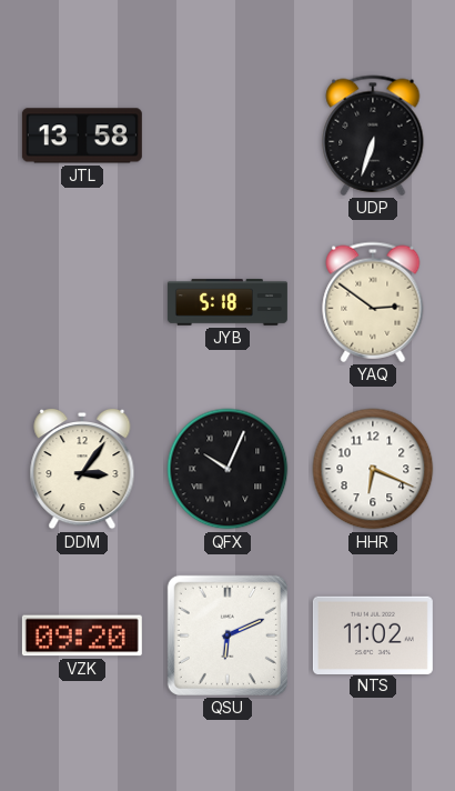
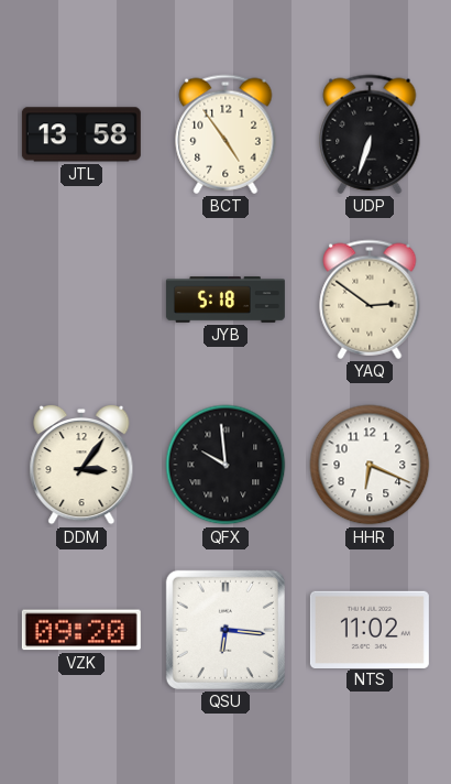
BCT: none -> 4:54 (226, 134)
QFX: 10:04 -> 9:59 (226, 465)
QSU: 6:11 -> 6:16 (226, 630)
